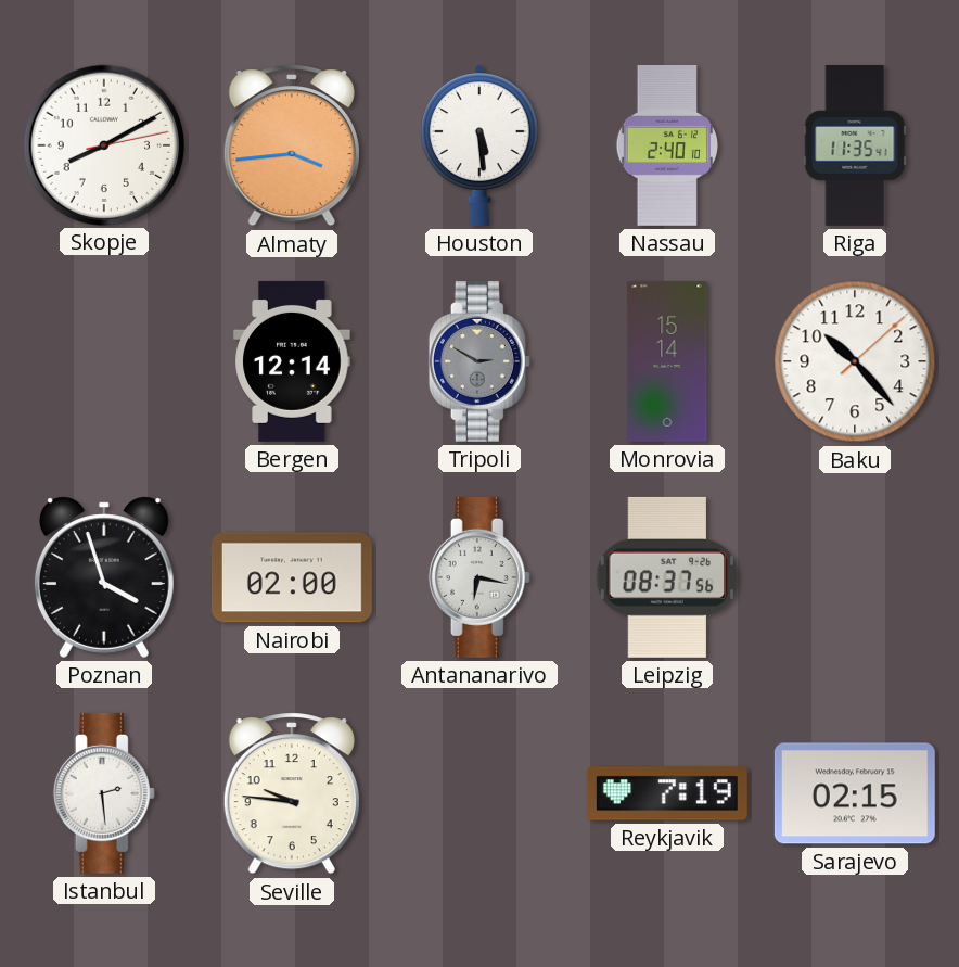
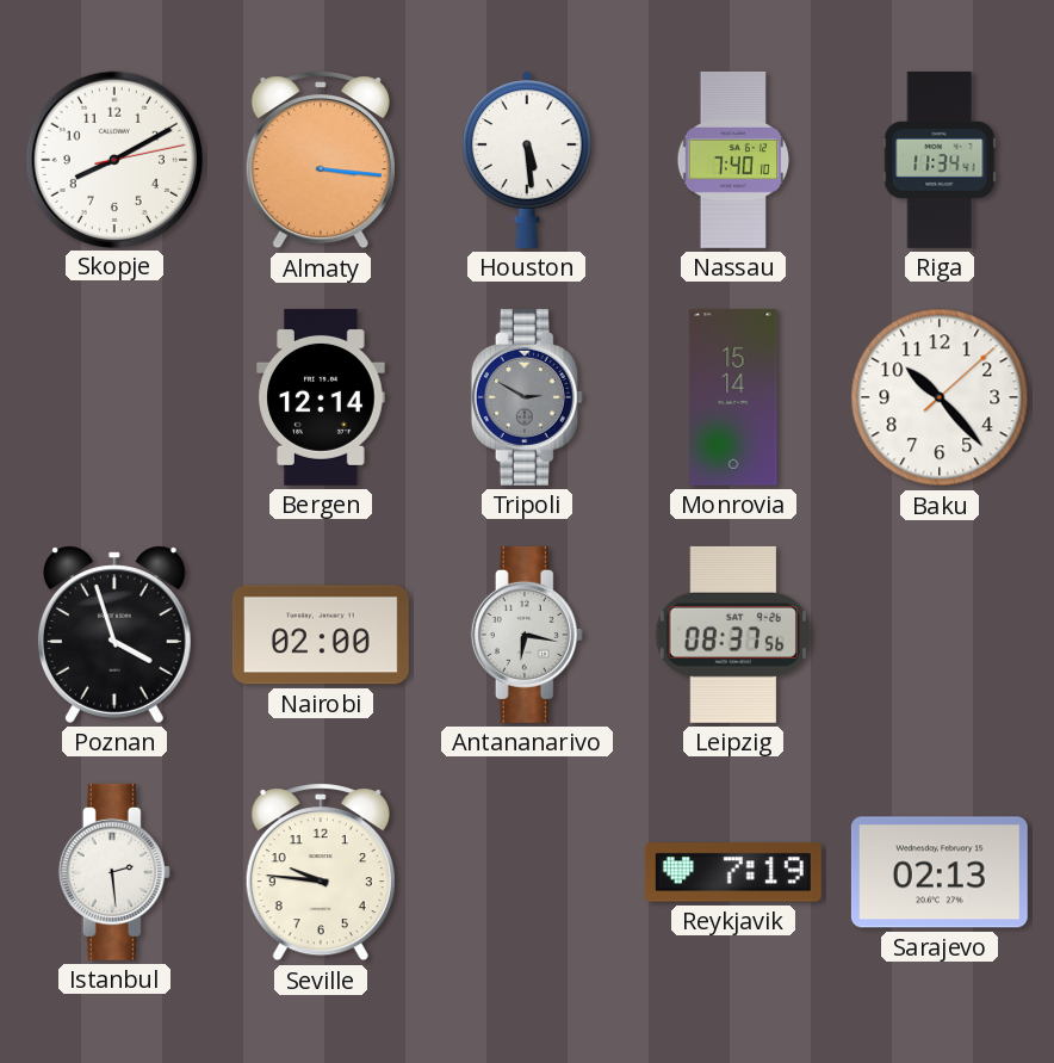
Almaty: 3:44 -> 3:16 (321, 160)
Nassau: 2:40 -> 7:40 (733, 160)
Riga: 11:35 -> 11:34 (940, 160)
Sarajevo: 02:15 -> 02:13 (940, 872)
